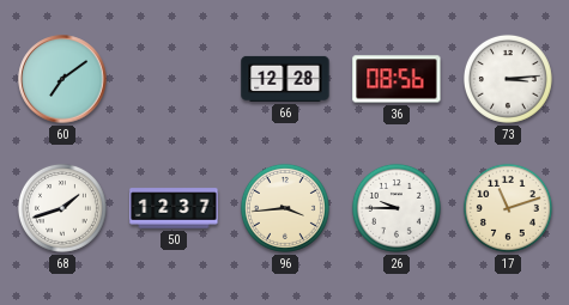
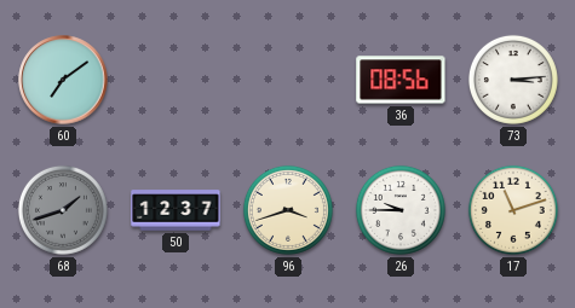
66: 12:28 -> none (285, 79)
68 dial: white -> grey (63, 210)
96: 3:44 -> 3:42 (288, 210)
